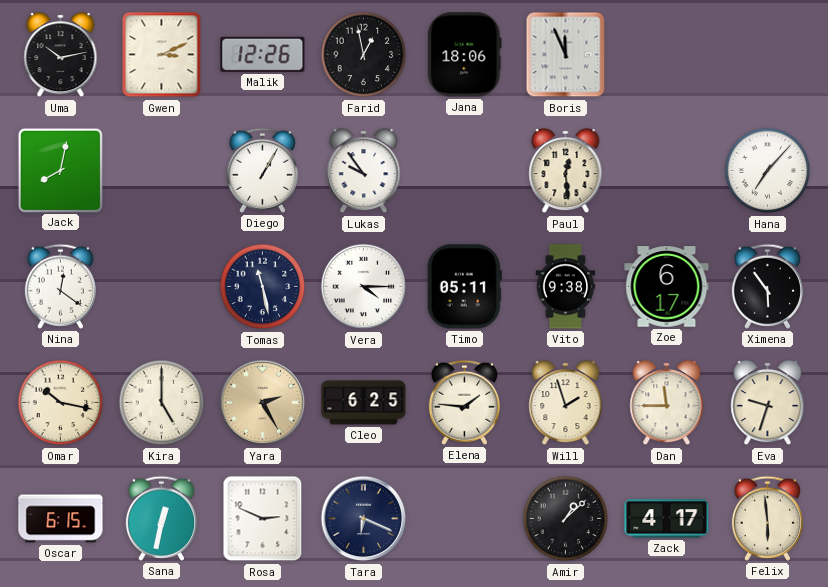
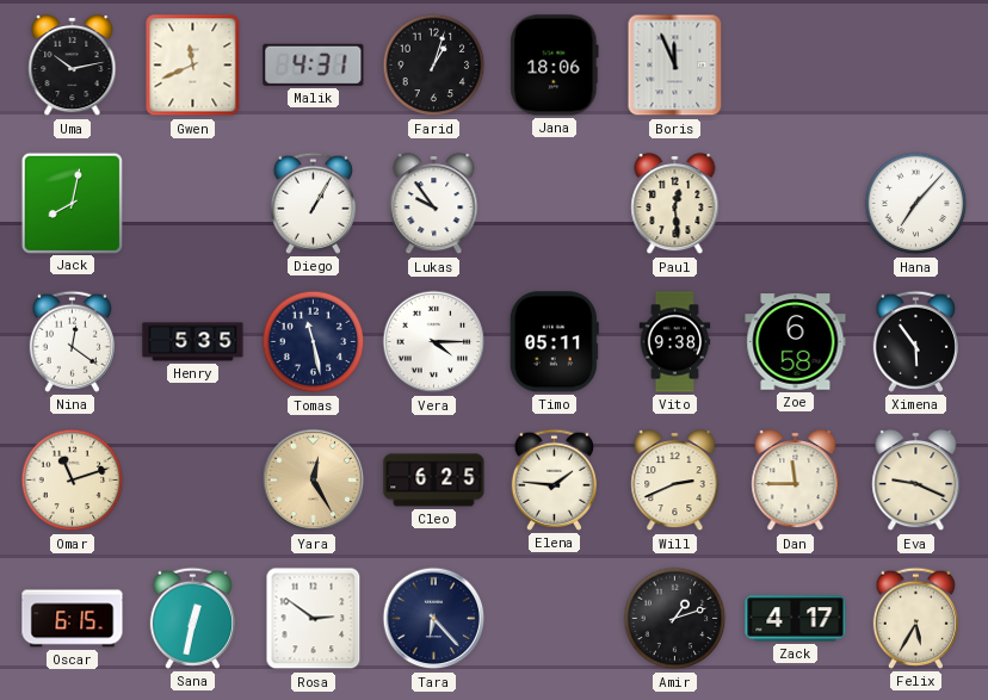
Gwen: 3:11 -> 11:41 (193, 66)
Malik: 12:26 -> 4:31 (314, 64)
Farid: 12:58 -> 1:03 (434, 66)
Henry: none -> 5:35 (193, 342)
Zoe: 6:17 -> 6:58 (796, 342)
Omar: 10:17 -> 11:12 (73, 481)
Kira: 5:00 -> none (162, 403)
Yara: 2:25 -> 12:25 (314, 481)
Will: 1:57 -> 2:41 (675, 481)
Eva: 9:33 -> 9:19 (916, 481)
Rosa: 2:49 -> 2:51 (314, 619)
Tara: 6:19 -> 6:23 (434, 619)
Amir: 1:08 -> 1:12 (675, 619)
Felix: 5:59 -> 5:35 (915, 618)
